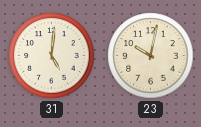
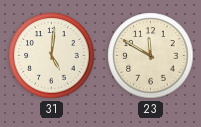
23: 10:02 -> 11:50 (151, 56)
